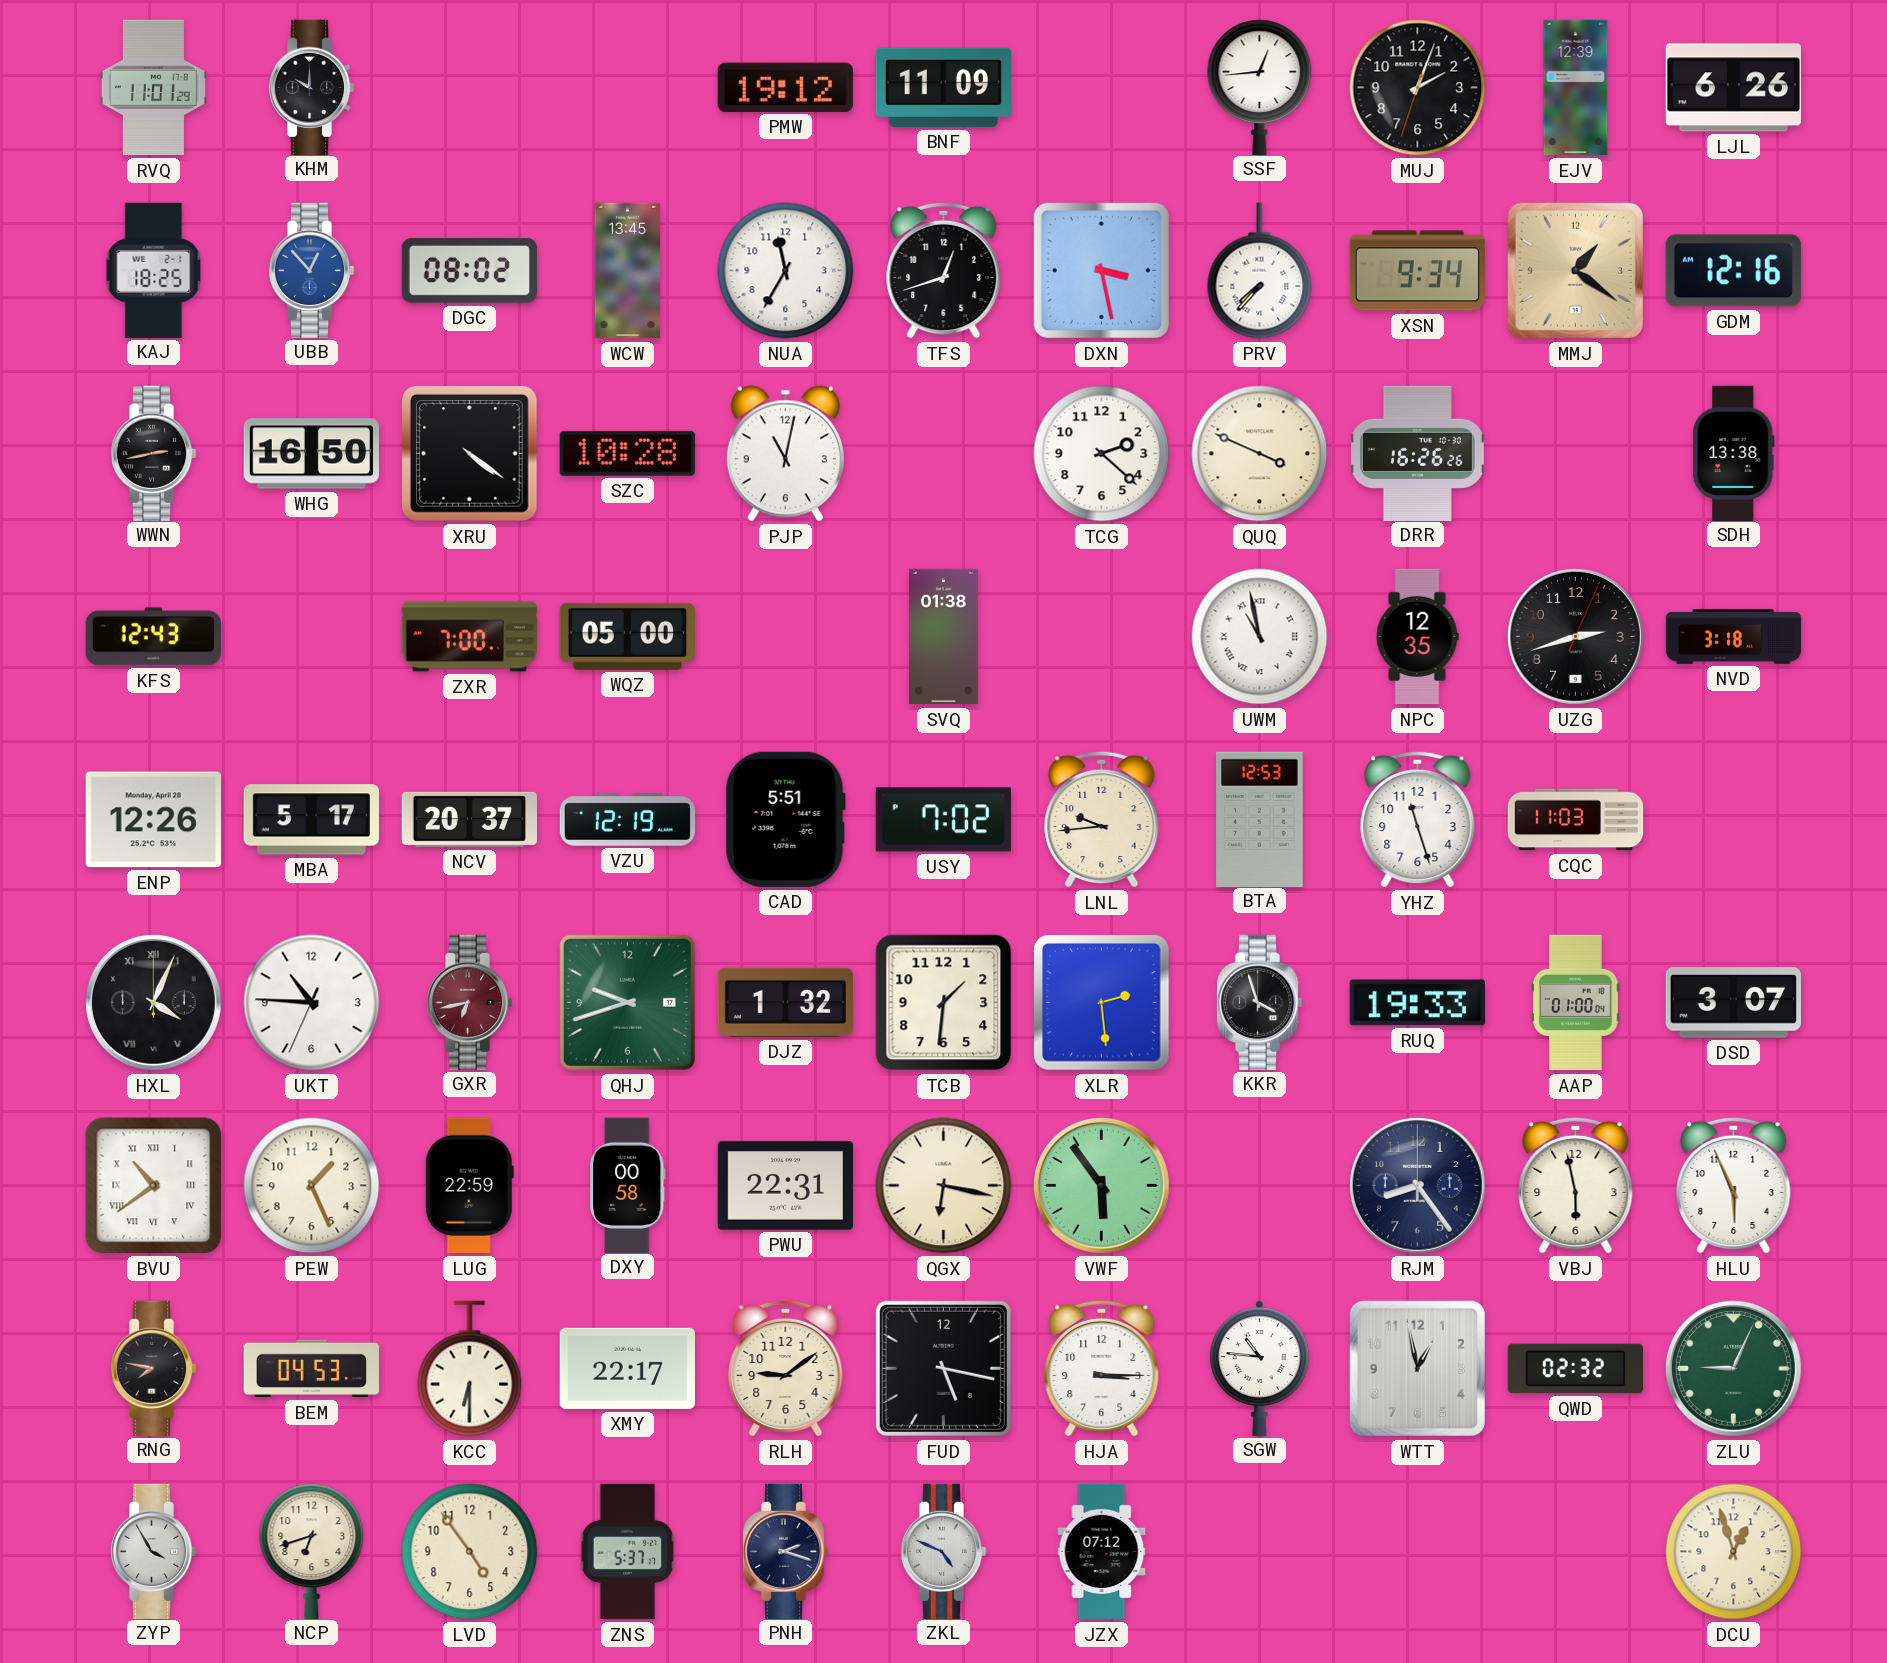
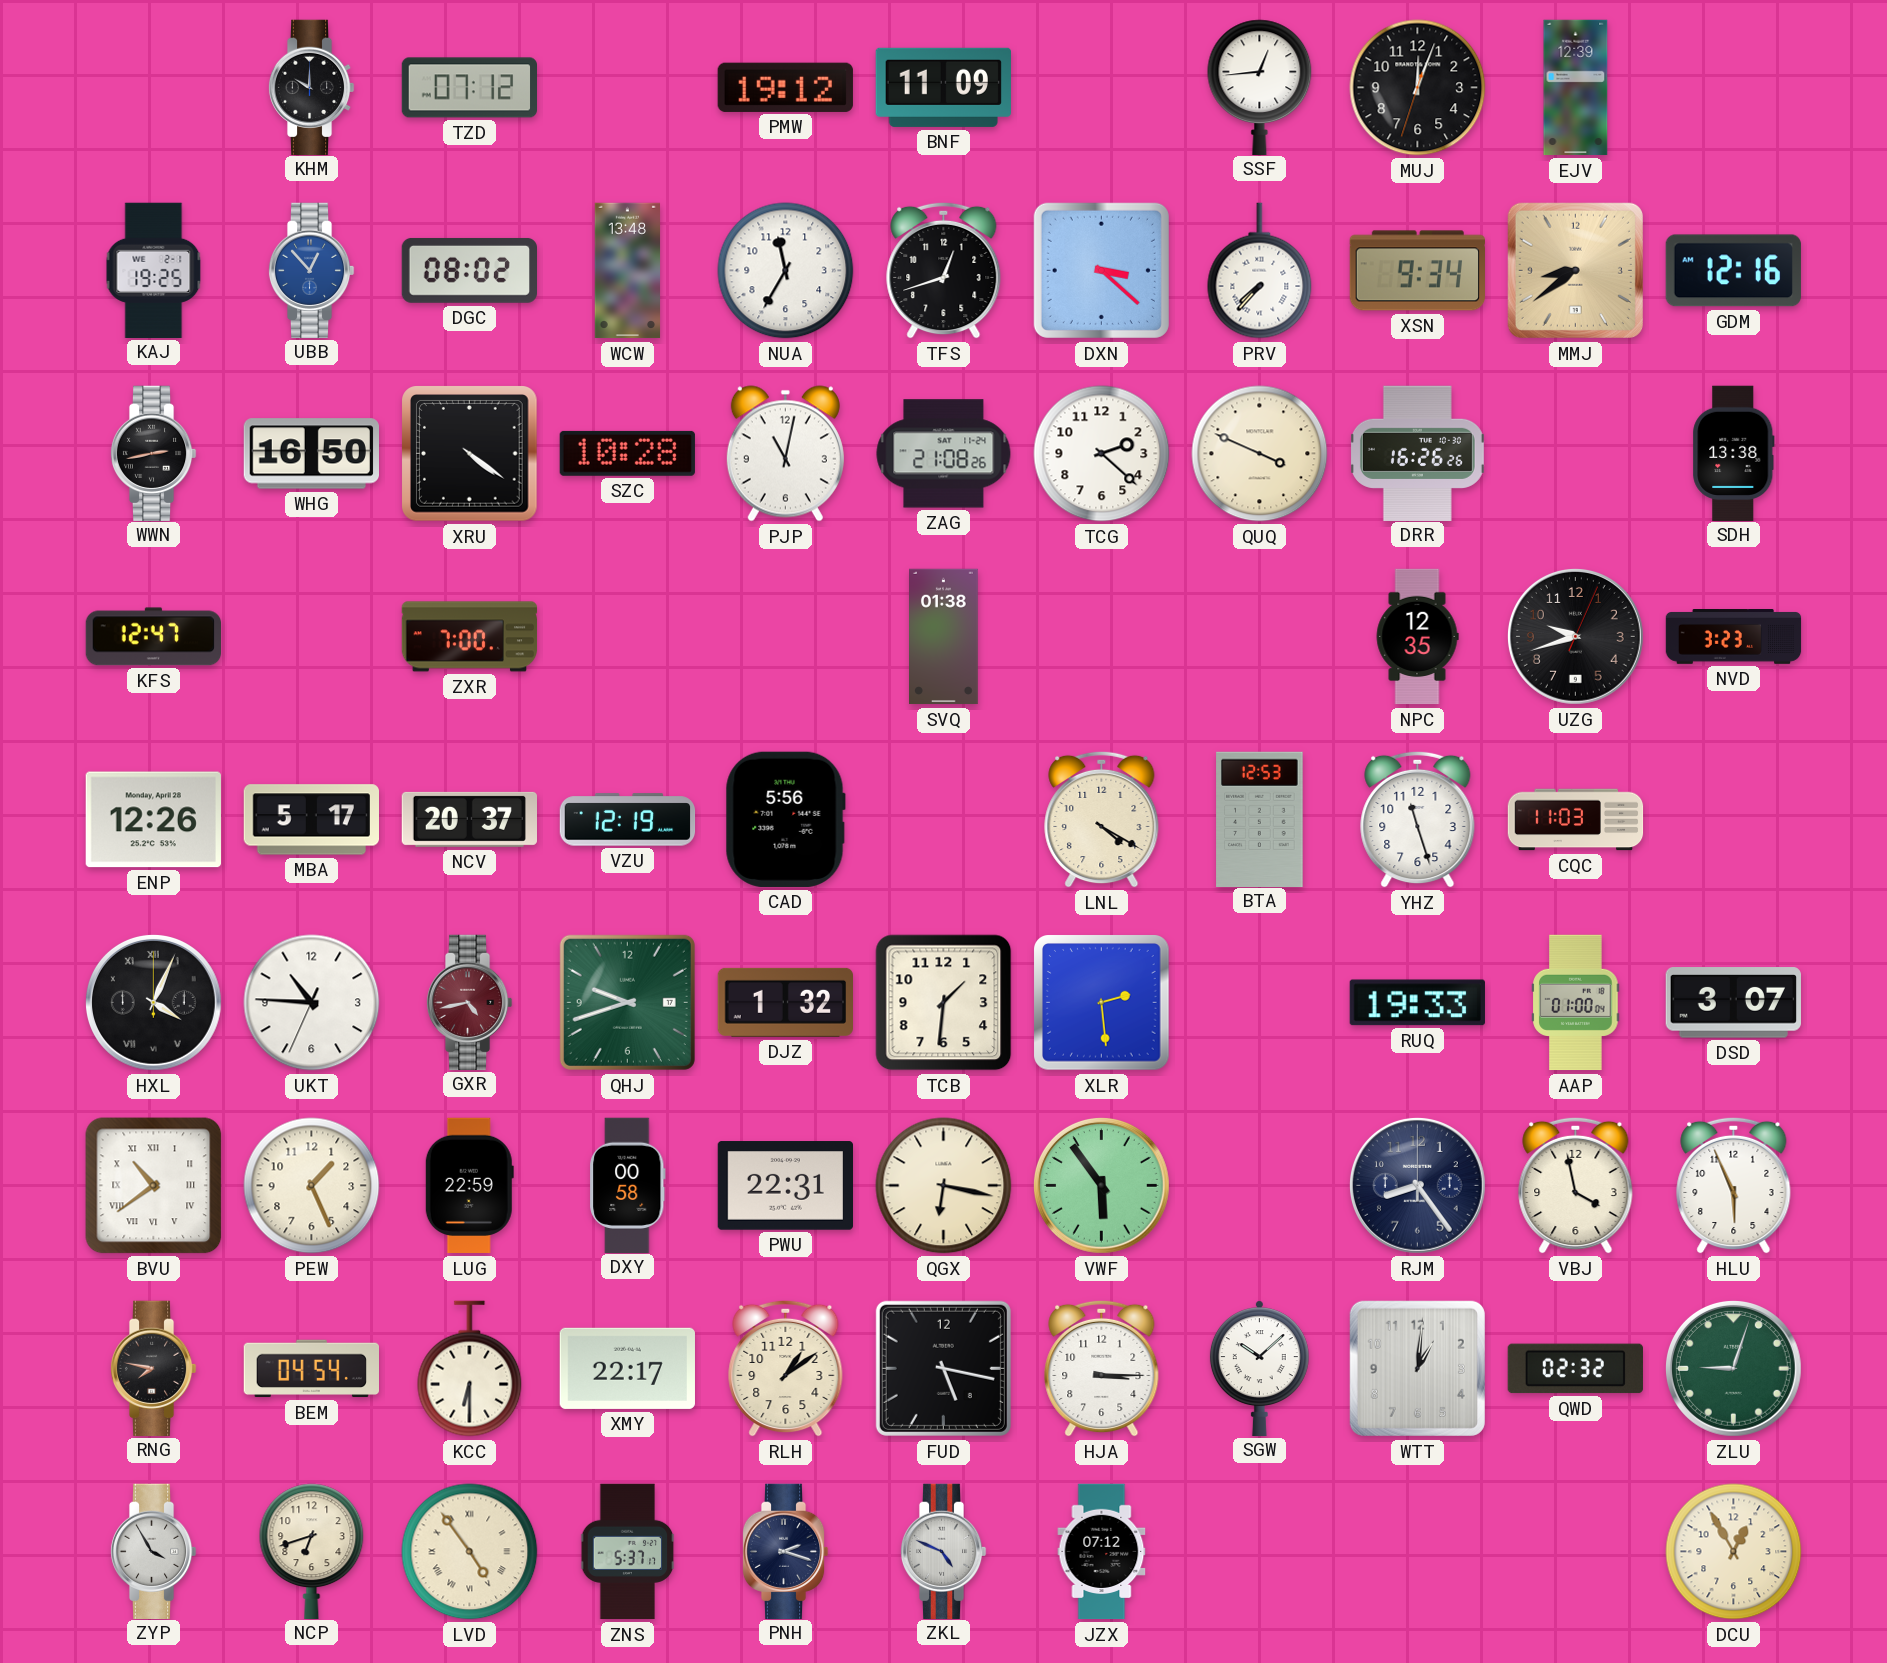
RVQ: 11:01 -> none (153, 88)
TZD: none -> 07:12 (470, 88)
MUJ: 2:03 -> 12:03 (1418, 88)
LJL: 6:26 -> none (1733, 88)
KAJ: 18:25 -> 19:25 (154, 270)
WCW: 13:45 -> 13:48 (628, 271)
DXN: 3:28 -> 3:22 (1101, 270)
MMJ: 1:21 -> 8:39 (1575, 270)
ZAG: none -> 21:08 (944, 454)
KFS: 12:43 -> 12:47 (153, 637)
WQZ: 05:00 -> none (627, 636)
UWM: 10:58 -> none (1260, 637)
UZG: 2:42 -> 9:42 (1575, 636)
NVD: 3:18 -> 3:23 (1734, 637)
CAD: 5:51 -> 5:56 (785, 819)
USY: 7:02 -> none (943, 820)
LNL: 9:44 -> 4:20 (1102, 819)
GXR: 6:43 -> 4:43 (469, 1002)
KKR: 3:57 -> none (1259, 1002)
VBJ: 5:58 -> 3:58 (1576, 1185)
BEM: 04:53 -> 04:54 (311, 1369)
RLH: 9:09 -> 1:09 (786, 1368)
SGW: 10:46 -> 10:08 (1259, 1368)
WTT: 12:58 -> 1:01 (1417, 1368)
ZLU: 9:04 -> 9:03 (1733, 1368)
LVD numerals: Arabic -> Roman (470, 1552)
DCU: 12:57 -> 12:55 (1734, 1552)
